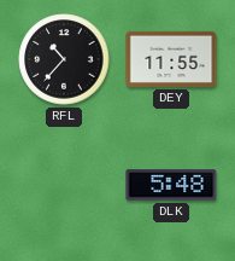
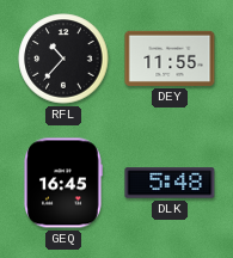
GEQ: none -> 16:45 (63, 183)
